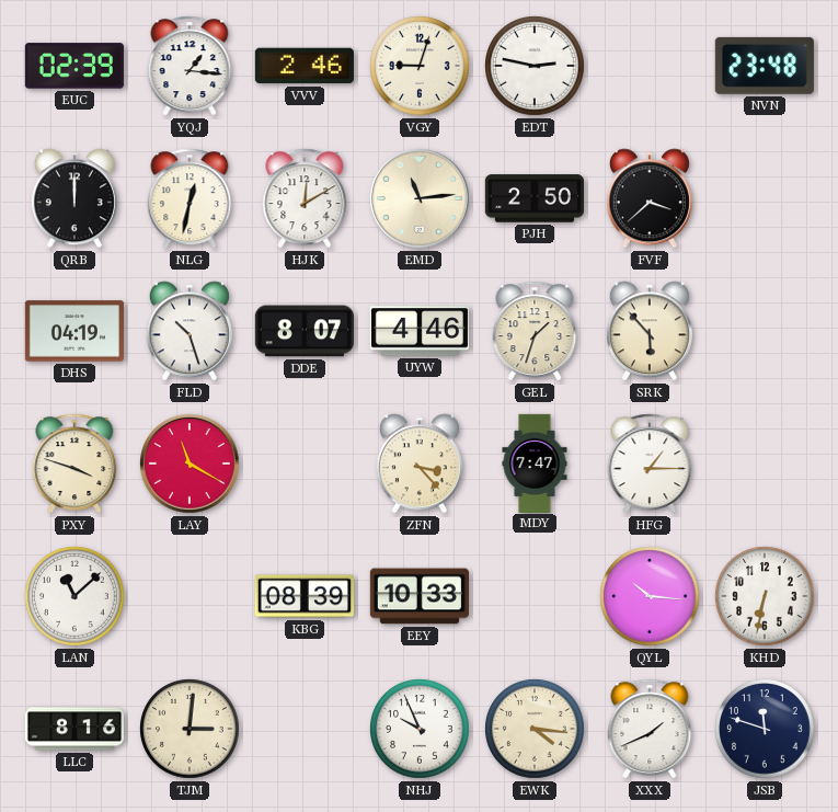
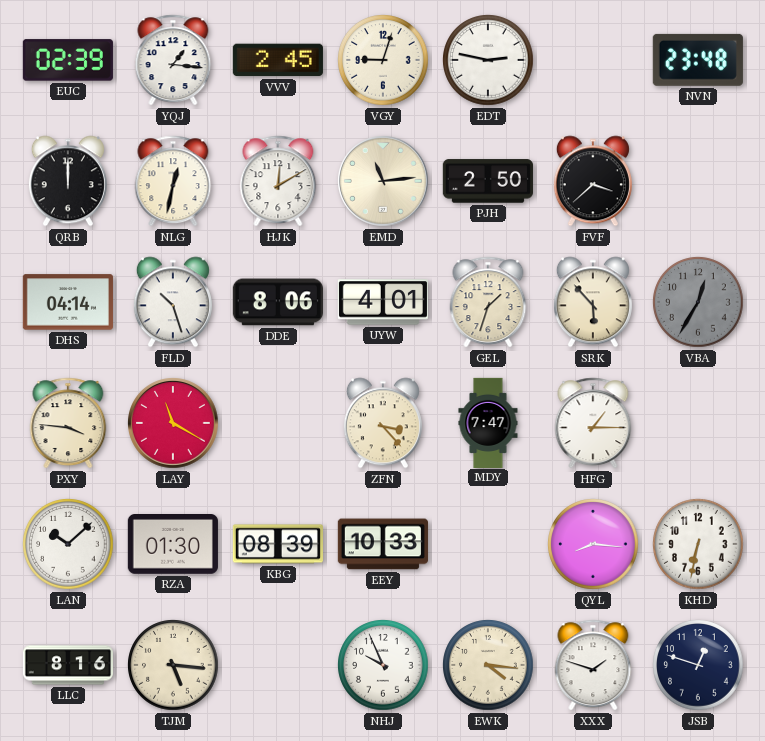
VVV: 2:46 -> 2:45 (278, 60)
DHS: 04:19 -> 04:14 (68, 302)
DDE: 8:07 -> 8:06 (278, 302)
UYW: 4:46 -> 4:01 (383, 302)
VBA: none -> 12:35 (698, 302)
PXY: 3:48 -> 3:46 (68, 423)
LAN: 11:08 -> 10:08 (68, 544)
RZA: none -> 01:30 (173, 545)
QYL: 10:16 -> 8:16 (593, 544)
TJM: 3:01 -> 5:16 (173, 665)
XXX: 1:41 -> 1:48 (593, 665)
JSB: 11:48 -> 12:48 (698, 665)
